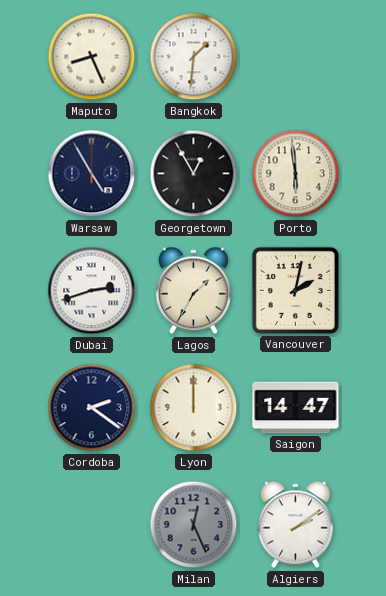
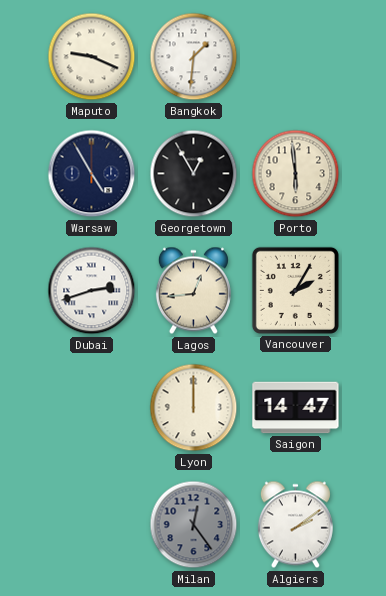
Maputo: 8:26 -> 9:19 (92, 57)
Lagos: 1:35 -> 12:44 (193, 291)
Vancouver: 2:02 -> 2:05 (295, 290)
Cordoba: 2:21 -> none (92, 408)
Milan: 12:26 -> 12:24 (194, 525)
